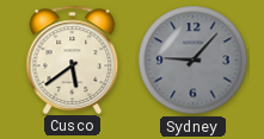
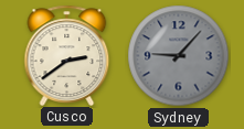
Cusco: 5:39 -> 2:39 (67, 55)
